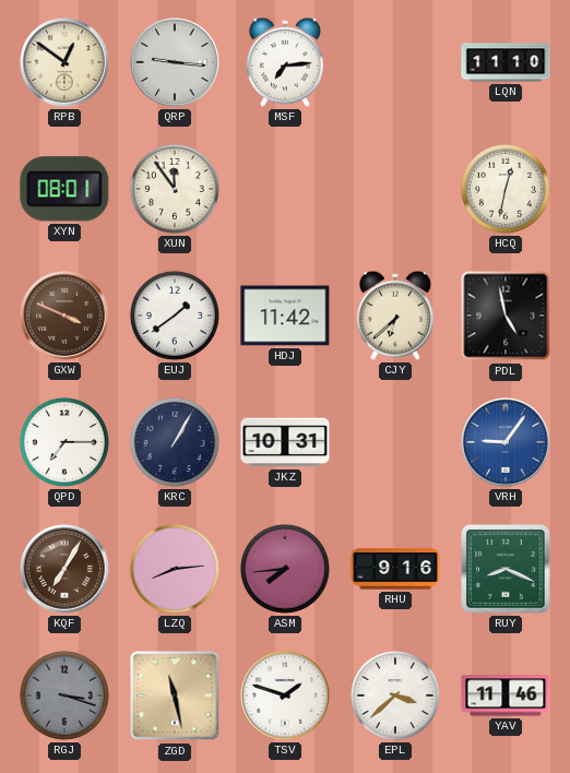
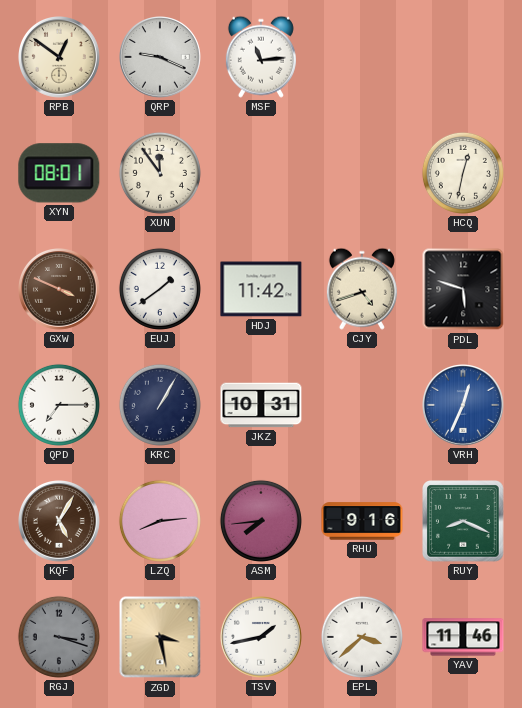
QRP: 9:16 -> 9:19 (161, 58)
MSF: 7:14 -> 11:14 (261, 57)
LQN: 11:10 -> none (506, 62)
CJY: 6:38 -> 4:42 (362, 289)
PDL: 4:58 -> 5:48 (463, 289)
VRH: 9:06 -> 12:34 (464, 406)
KQF: 7:05 -> 5:05 (60, 522)
ZGD: 11:28 -> 3:28 (160, 637)
TSV: 1:48 -> 1:43 (262, 638)
